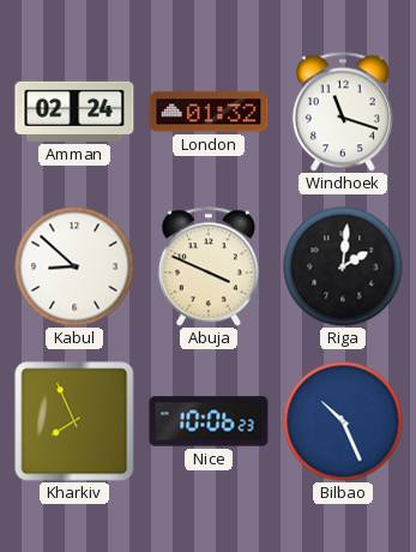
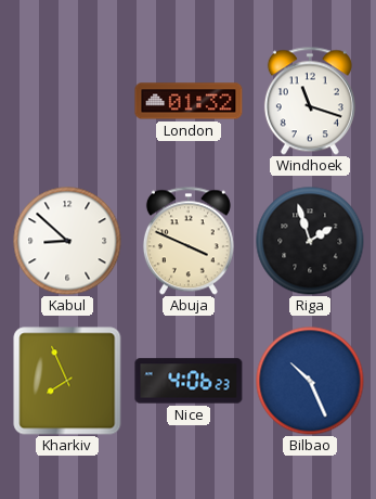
Amman: 02:24 -> none (74, 112)
Riga: 2:01 -> 1:57 (310, 241)
Nice: 10:06 -> 4:06 (189, 381)
